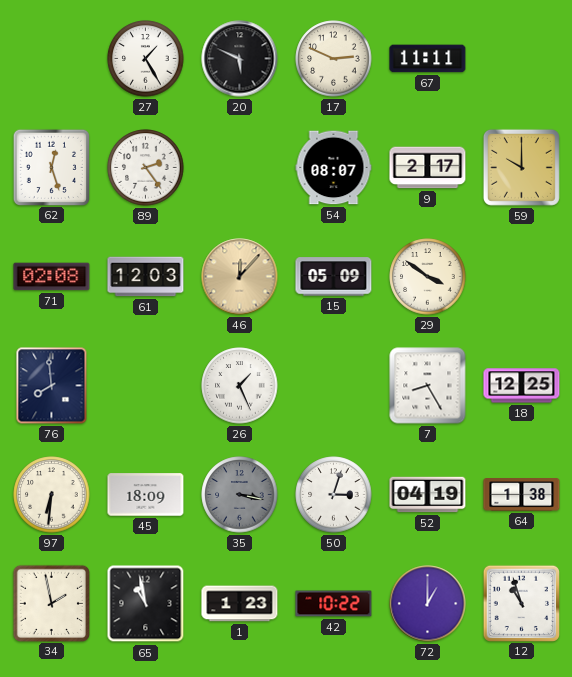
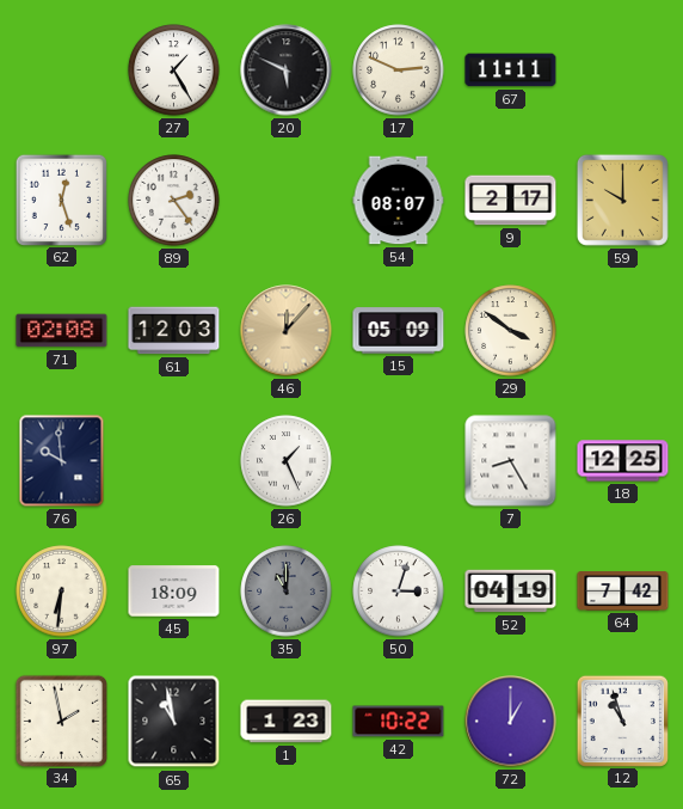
76: 7:59 -> 9:59 (62, 461)
35: 3:17 -> 11:00 (287, 592)
64: 1:38 -> 7:42 (623, 592)
